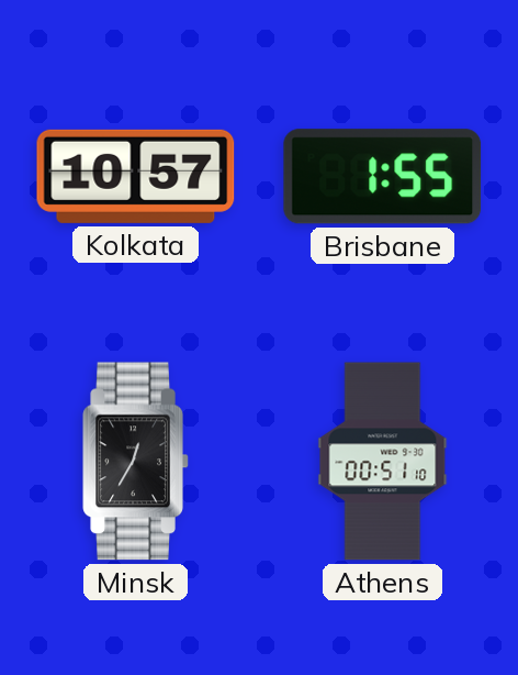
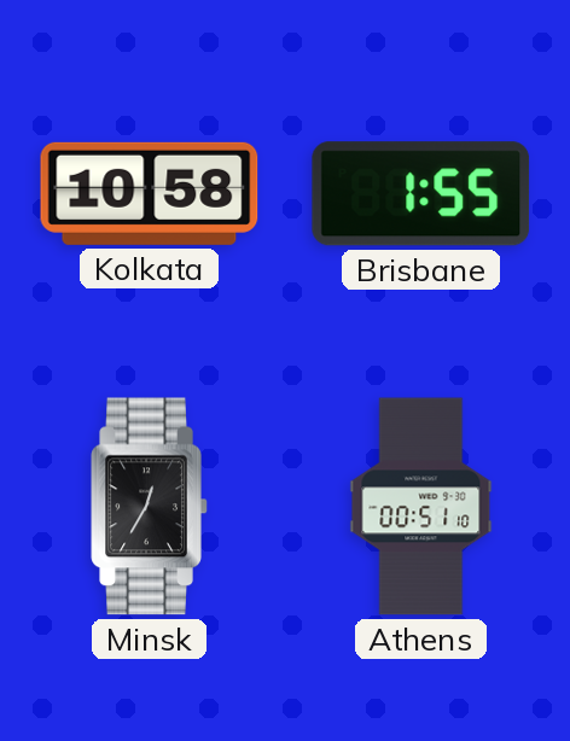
Kolkata: 10:57 -> 10:58 (150, 193)
